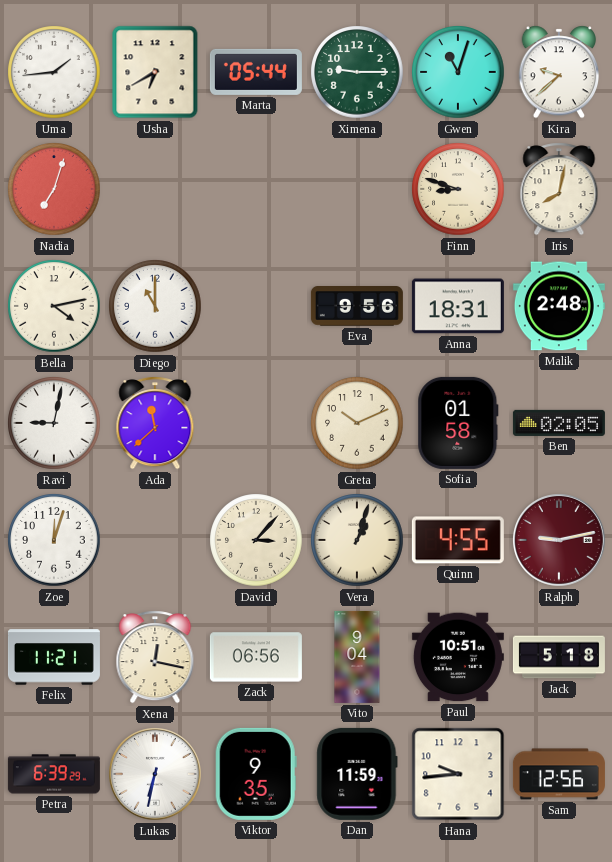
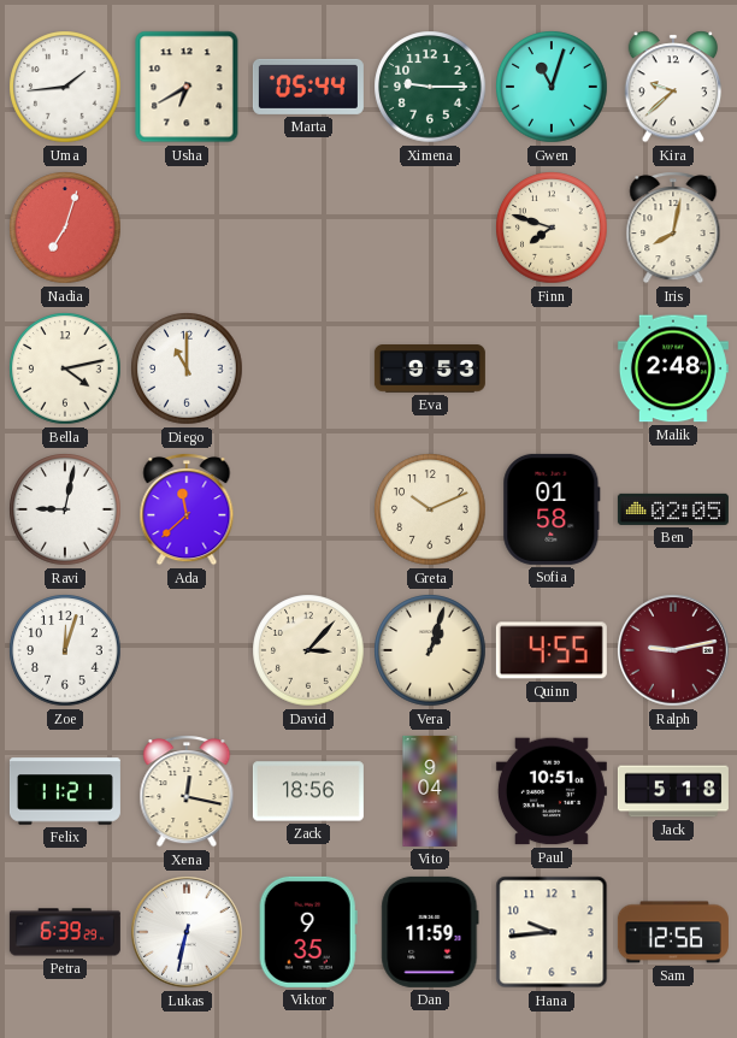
Finn: 8:48 -> 7:48 (552, 228)
Eva: 9:56 -> 9:53 (430, 368)
Anna: 18:31 -> none (458, 306)
Zack: 06:56 -> 18:56 (308, 791)
